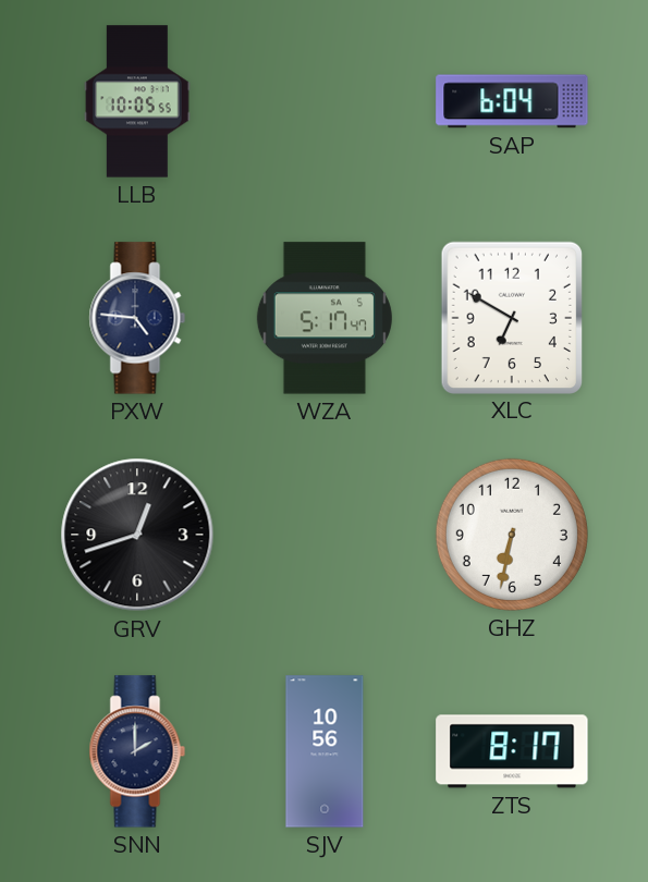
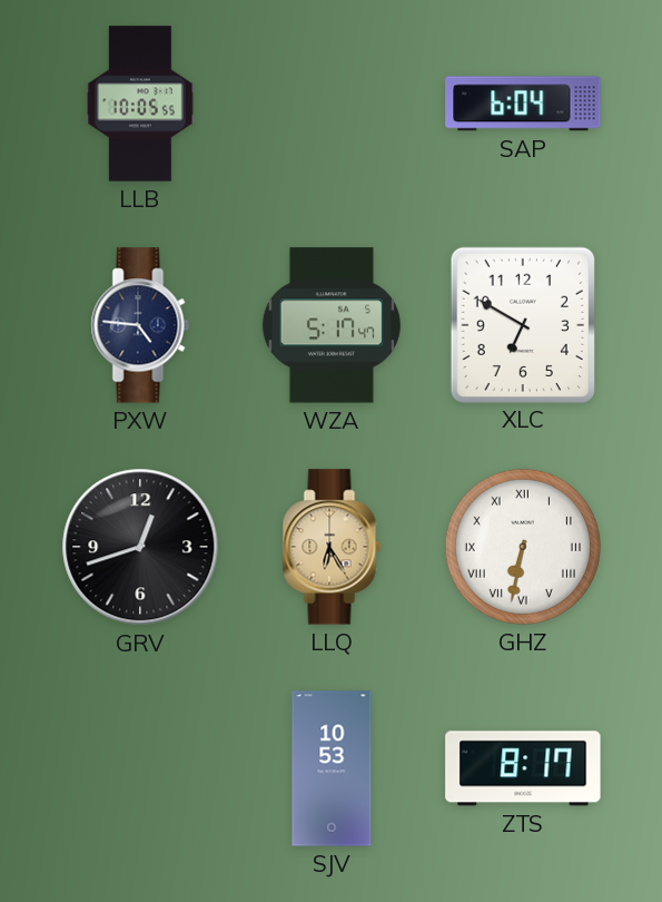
LLQ: none -> 6:25 (332, 547)
GHZ numerals: Arabic -> Roman (523, 547)
SNN: 2:00 -> none (137, 751)
SJV: 10:56 -> 10:53 (332, 768)
